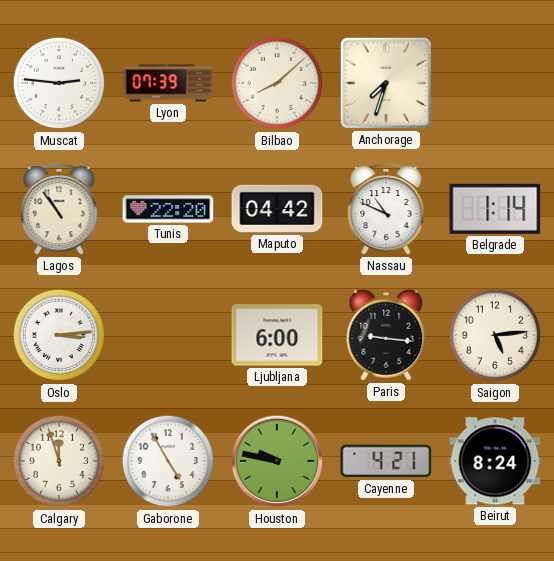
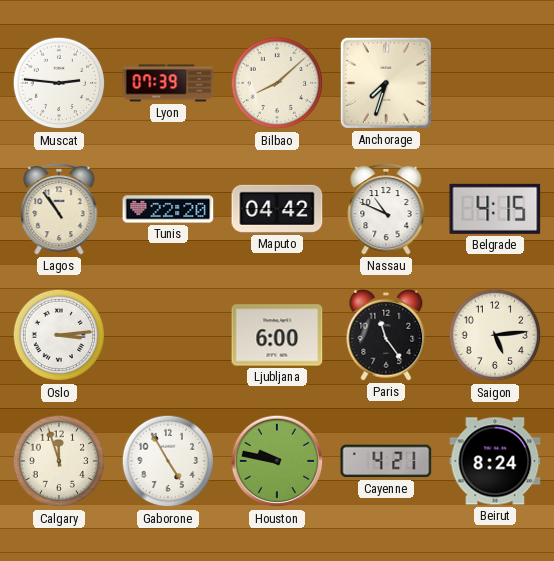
Belgrade: 1:14 -> 4:15 (495, 209)
Paris: 9:16 -> 11:24 (386, 335)
